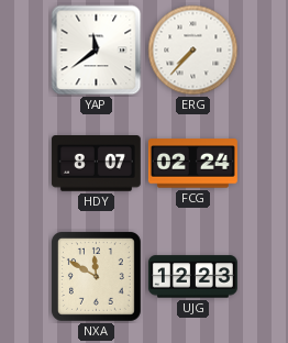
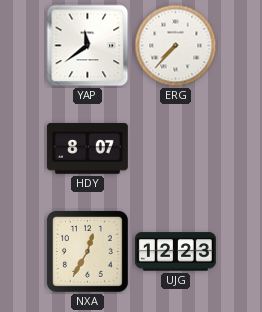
FCG: 02:24 -> none (192, 164)
NXA: 11:50 -> 12:35 (87, 251)
